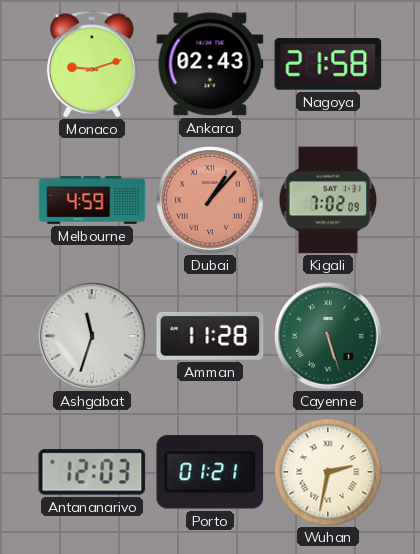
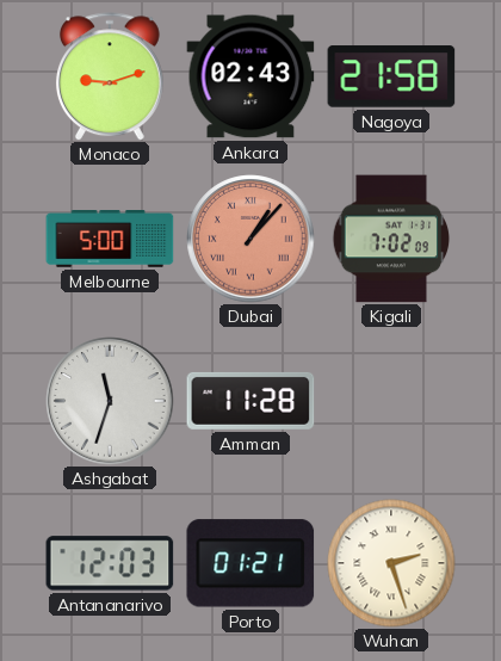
Melbourne: 4:59 -> 5:00 (110, 239)
Cayenne: 5:27 -> none (328, 336)
Wuhan: 2:32 -> 2:27 (391, 563)
